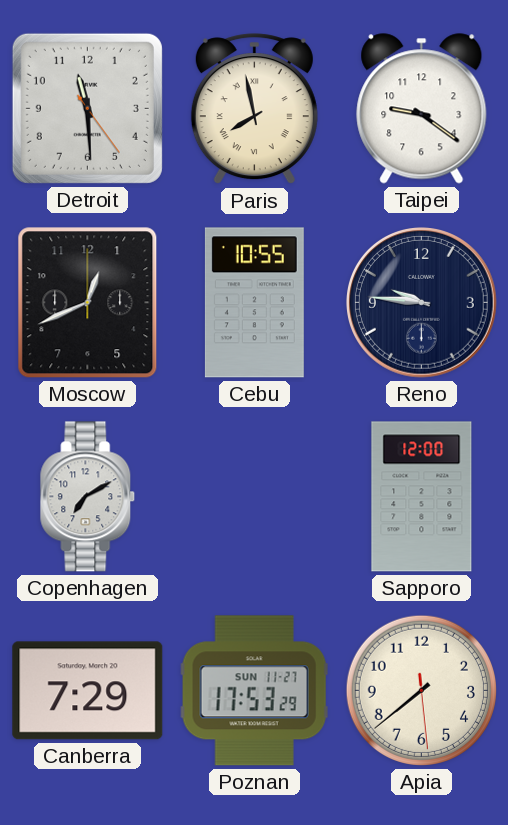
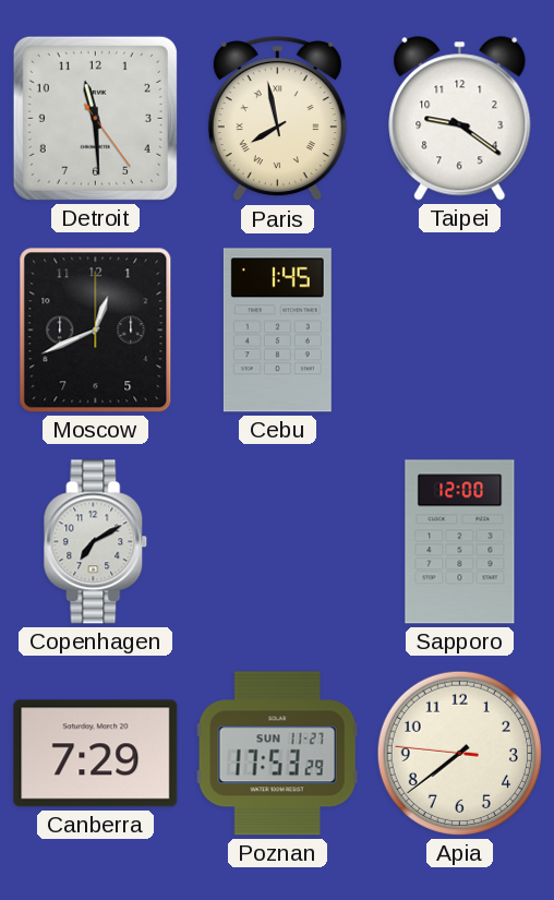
Cebu: 10:55 -> 1:45 (277, 331)
Reno: 9:46 -> none (422, 303)
Apia: 7:38:29 -> 7:38:46 (459, 753)
